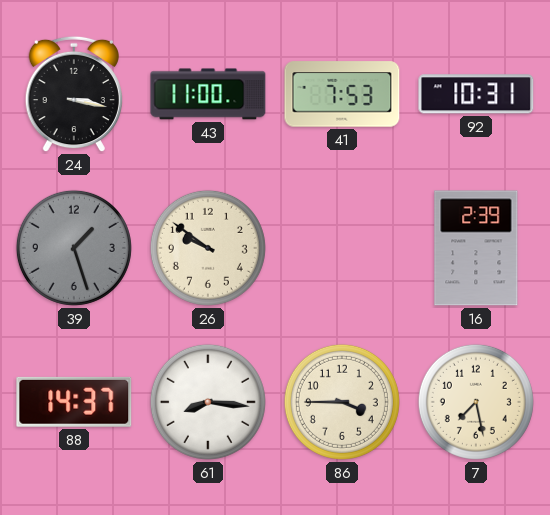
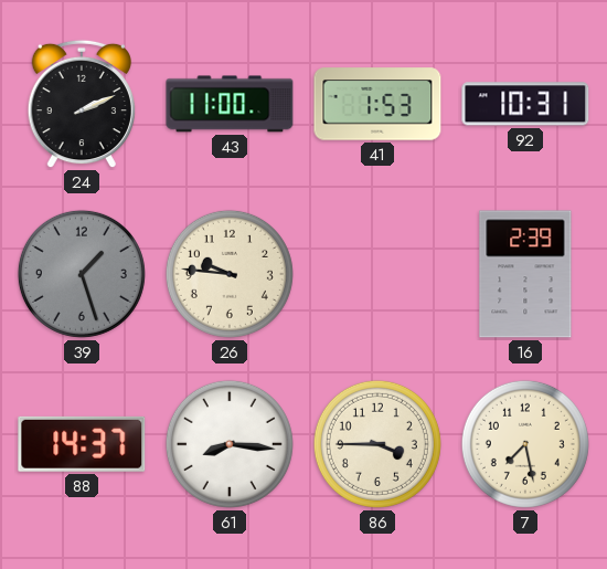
24: 3:17 -> 2:11 (82, 104)
41: 7:53 -> 1:53 (377, 104)
26: 9:51 -> 9:46 (230, 274)
